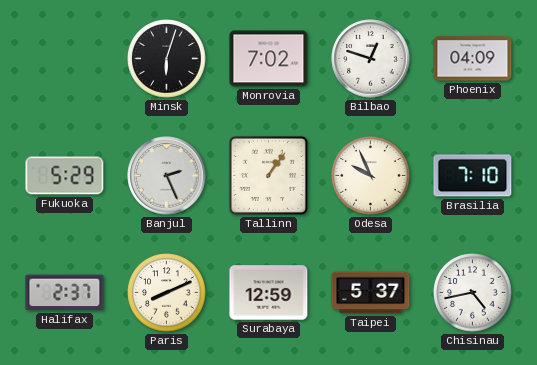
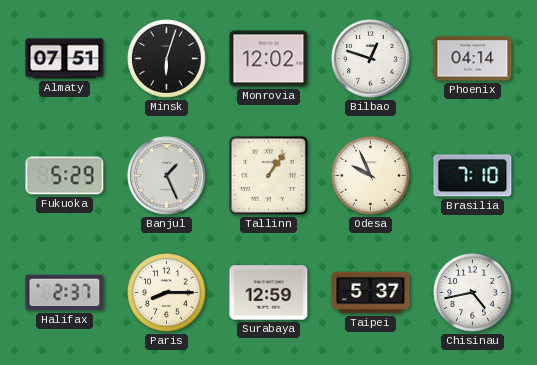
Almaty: none -> 07:51 (65, 59)
Monrovia: 7:02 -> 12:02 (269, 59)
Phoenix: 04:09 -> 04:14 (473, 59)
Banjul: 2:26 -> 1:26 (167, 176)
Paris: 8:11 -> 8:15 (167, 293)
